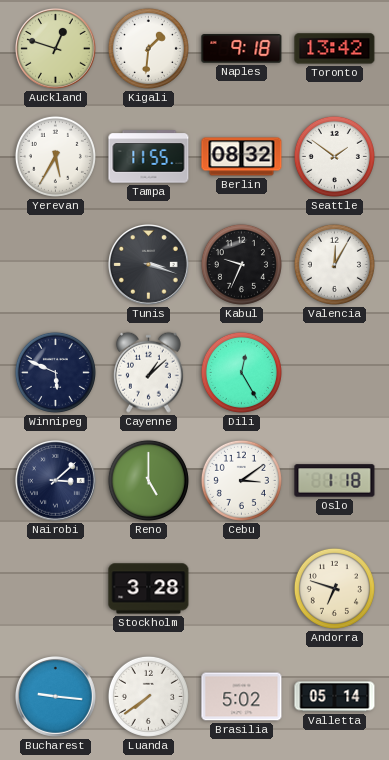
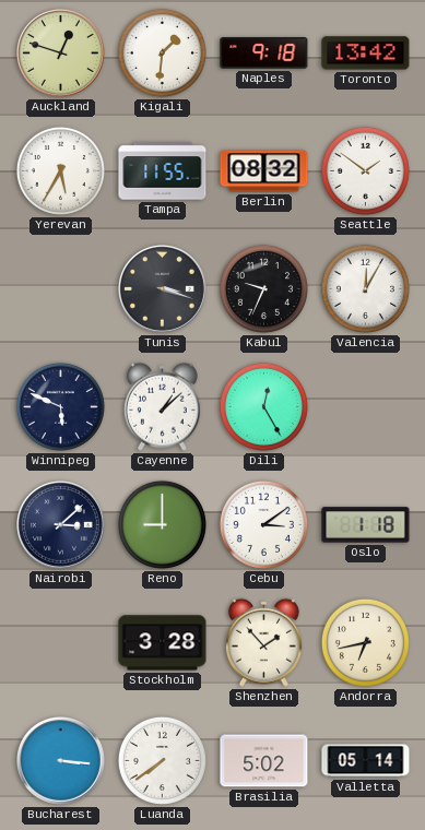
Reno: 5:00 -> 9:00 (162, 524)
Shenzhen: none -> 1:53 (263, 642)
Andorra: 6:48 -> 6:43 (365, 642)
Bucharest: 9:16 -> 3:16 (61, 761)
